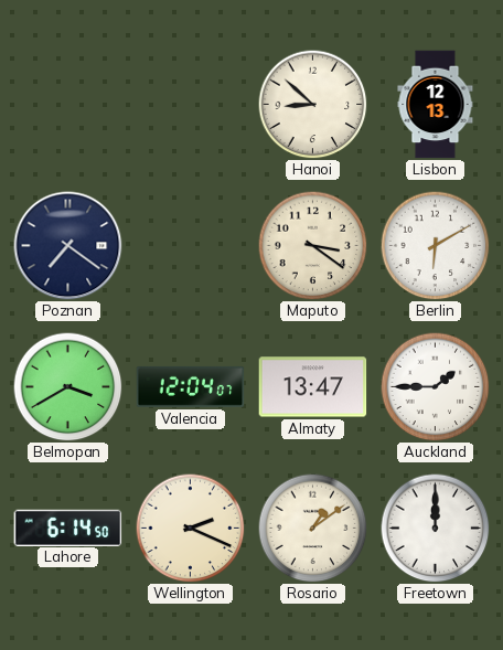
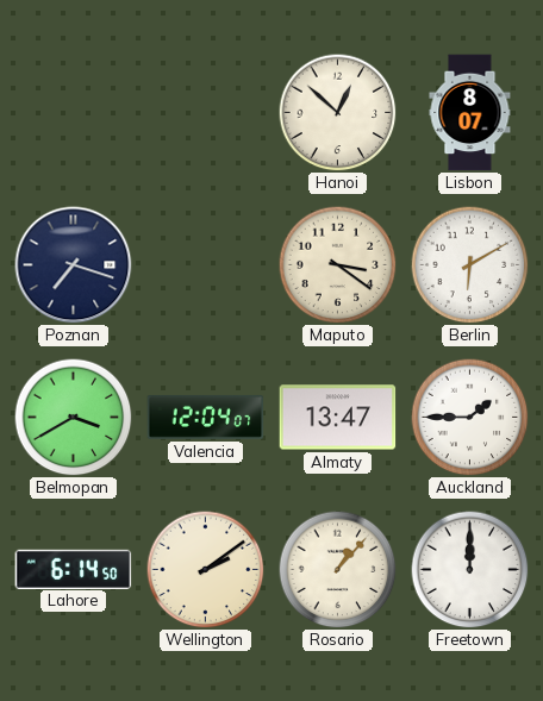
Hanoi: 8:52 -> 12:52 (338, 113)
Lisbon: 12:13 -> 8:07 (470, 113)
Poznan: 7:21 -> 7:18 (74, 265)
Wellington: 2:19 -> 2:09 (206, 570)
Rosario: 1:09 -> 1:07 (338, 570)
